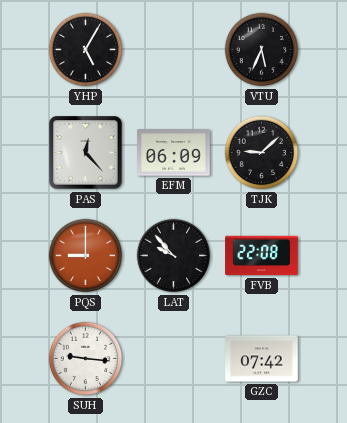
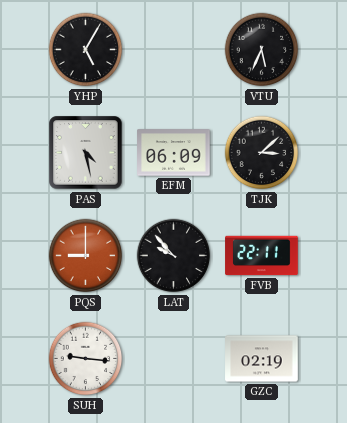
PAS: 12:23 -> 4:28 (86, 153)
TJK: 9:08 -> 3:08 (262, 153)
FVB: 22:08 -> 22:11 (262, 256)
GZC: 07:42 -> 02:19 (262, 359)
